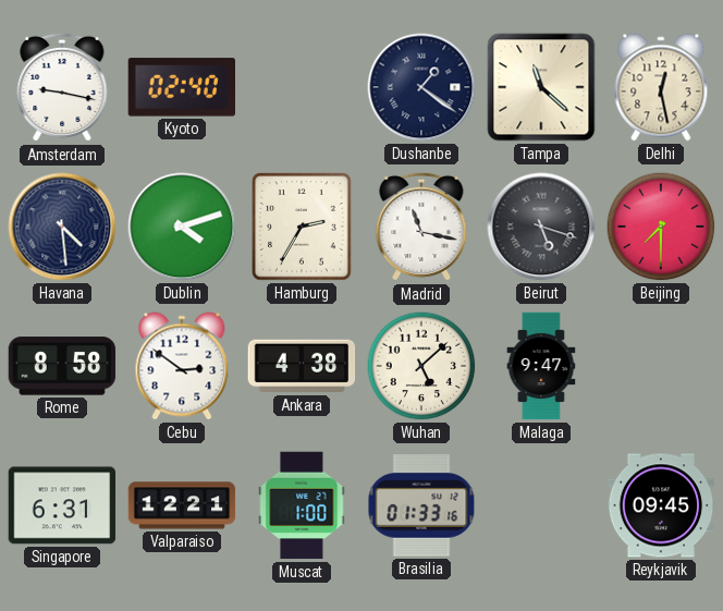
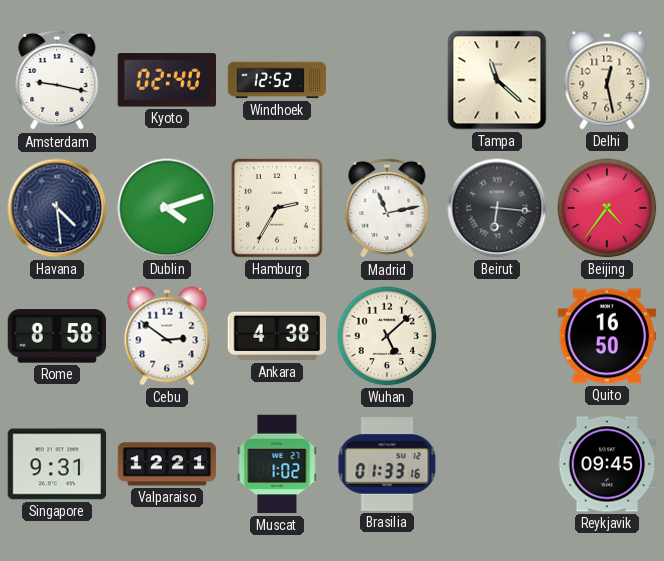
Windhoek: none -> 12:52 (277, 80)
Dushanbe: 1:21 -> none (421, 87)
Madrid: 11:17 -> 11:13 (387, 208)
Beirut: 5:18 -> 6:16 (497, 208)
Beijing: 7:30 -> 4:36 (607, 208)
Malaga: 9:47 -> none (541, 366)
Quito: none -> 16:50 (607, 336)
Singapore: 6:31 -> 9:31 (57, 464)
Muscat: 1:00 -> 1:02 (277, 464)
